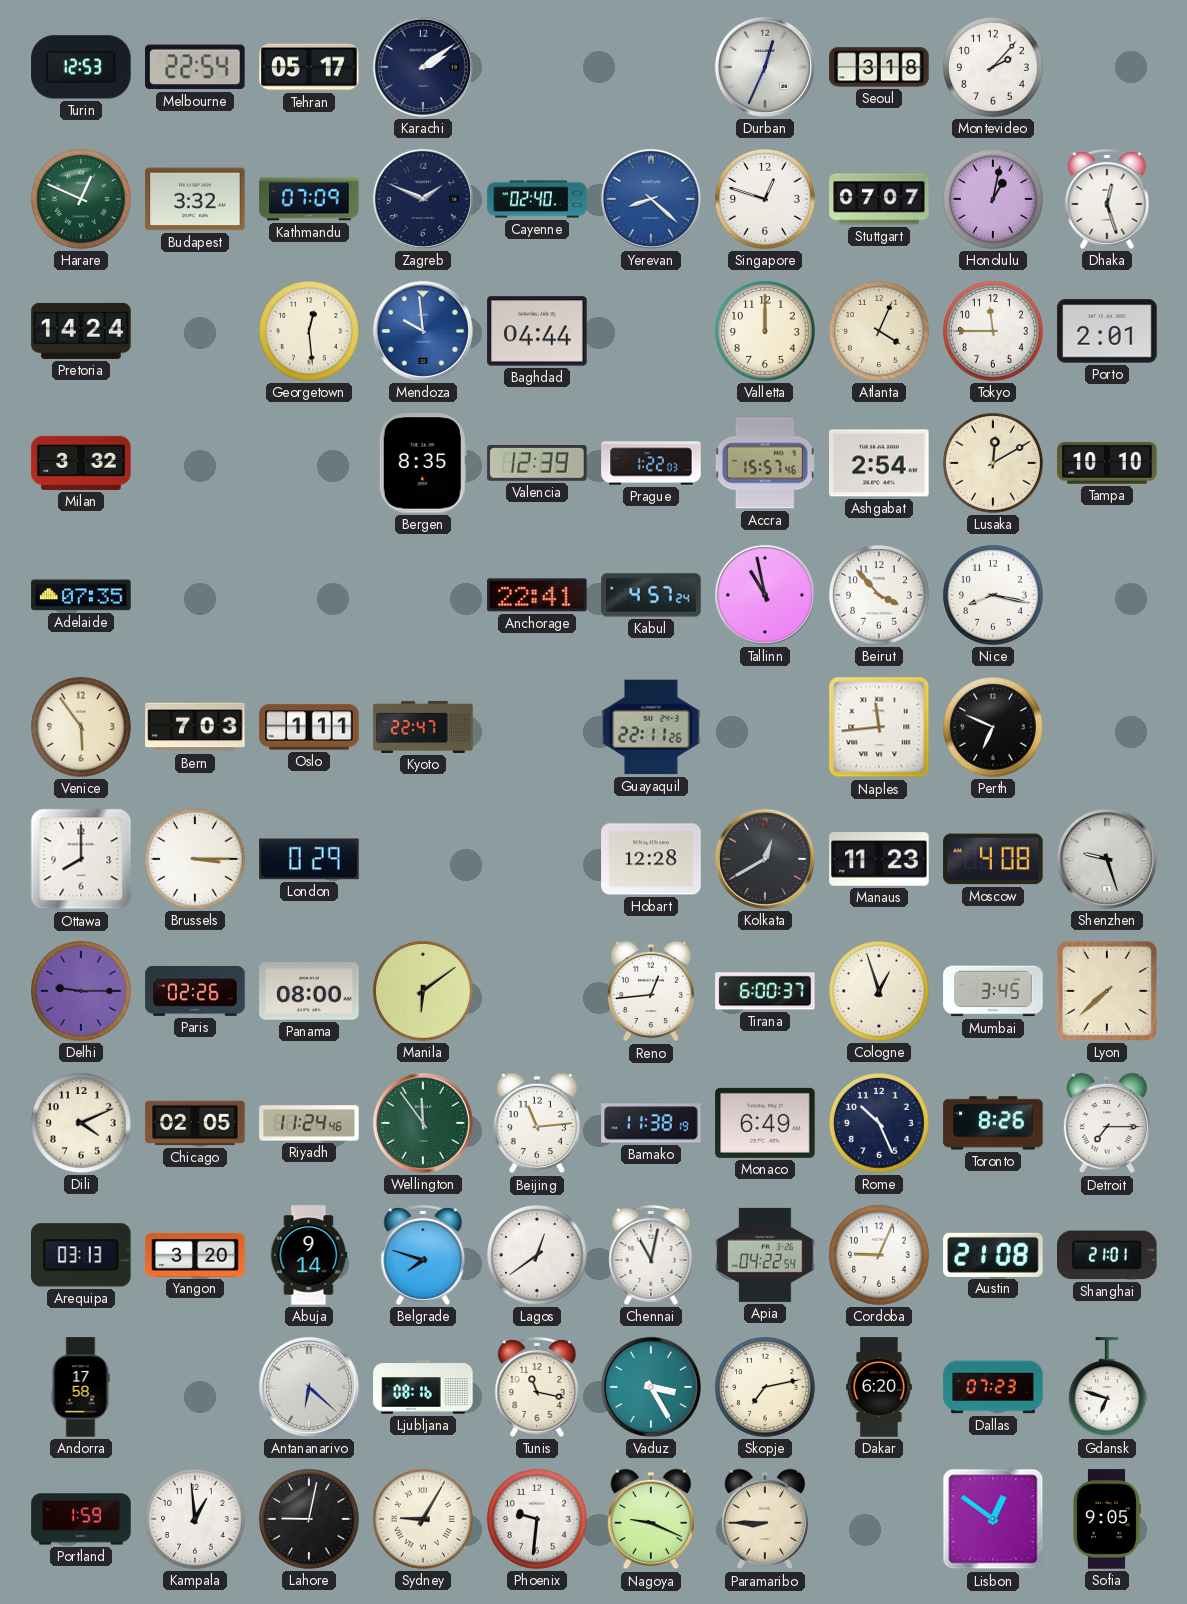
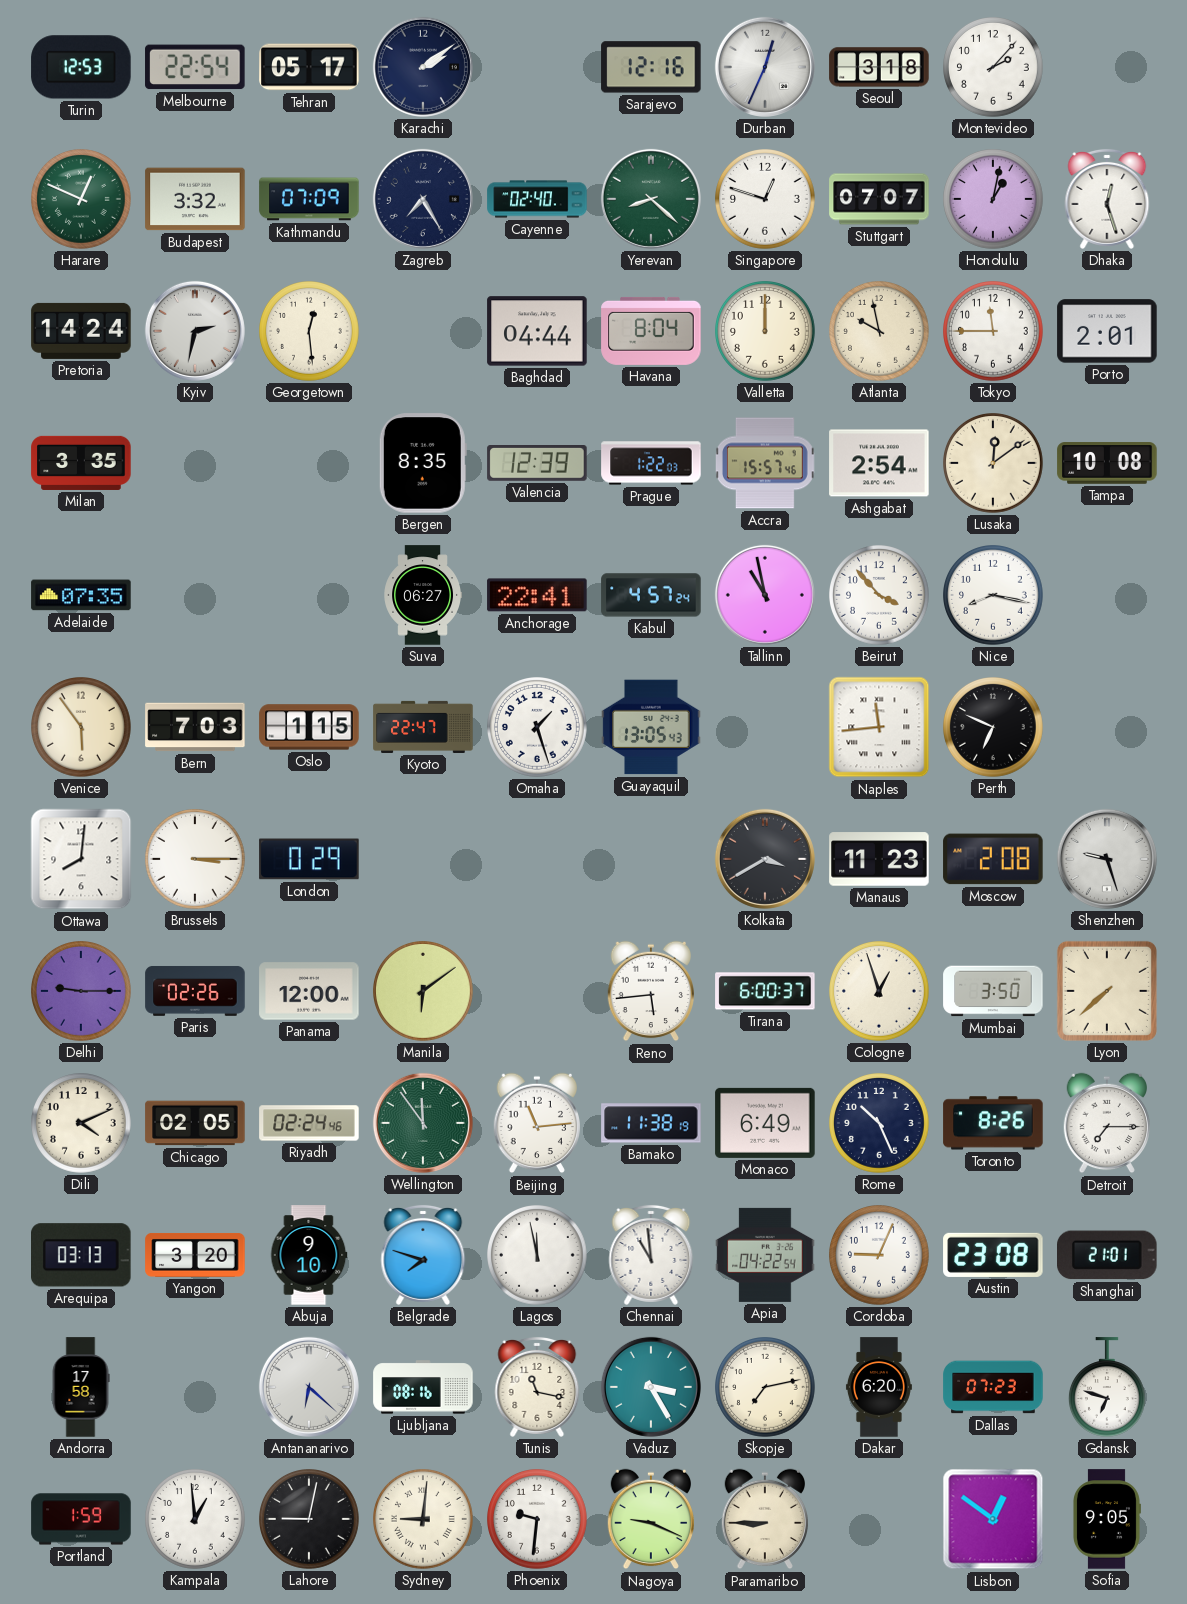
Sarajevo: none -> 12:16 (651, 67)
Zagreb: 1:49 -> 7:25 (423, 199)
Yerevan dial: blue -> green (651, 199)
Kyiv: none -> 2:32 (195, 331)
Mendoza: 9:59 -> none (423, 331)
Havana: none -> 8:04 (651, 331)
Atlanta: 4:04 -> 9:58 (880, 332)
Milan: 3:32 -> 3:35 (81, 463)
Lusaka: 12:10 -> 12:09 (994, 464)
Tampa: 10:10 -> 10:08 (1107, 463)
Suva: none -> 06:27 (423, 595)
Oslo: 1:11 -> 1:15 (309, 727)
Omaha: none -> 1:27 (538, 728)
Guayaquil: 22:11 -> 13:05 (651, 727)
Ottawa: 8:00 -> 8:01 (81, 859)
Hobart: 12:28 -> none (651, 859)
Kolkata: 12:40 -> 3:40 (765, 859)
Moscow: 4:08 -> 2:08 (993, 859)
Panama: 08:00 -> 12:00 (309, 991)
Reno: 12:44 -> 5:44 (650, 991)
Mumbai: 3:45 -> 3:50 (993, 991)
Riyadh: 11:24 -> 02:24 (309, 1123)
Abuja: 9:14 -> 9:10 (309, 1255)
Lagos: 12:39 -> 11:58 (538, 1256)
Chennai: 11:02 -> 10:59 (651, 1255)
Austin: 21:08 -> 23:08 (993, 1255)
Sydney: 9:05 -> 9:01 (424, 1520)
